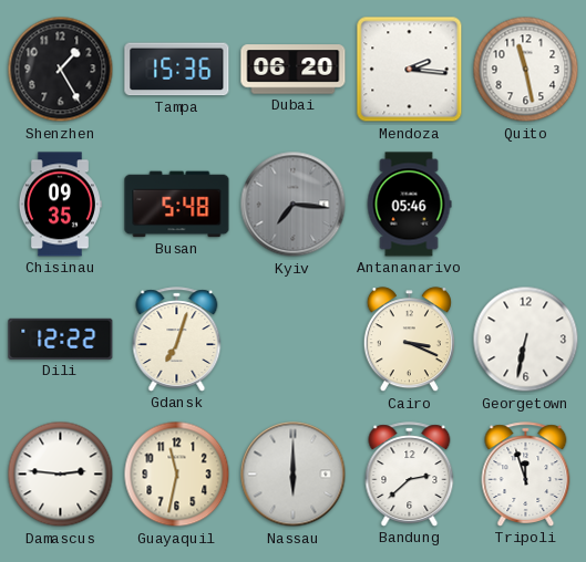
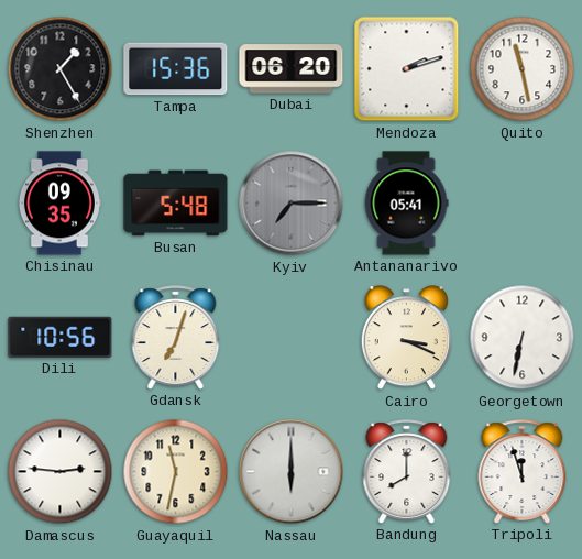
Mendoza: 2:16 -> 2:12 (407, 69)
Kyiv: 7:16 -> 7:15 (292, 204)
Antananarivo: 05:46 -> 05:41 (406, 204)
Dili: 12:22 -> 10:56 (61, 337)
Bandung: 2:38 -> 8:00 (407, 472)
